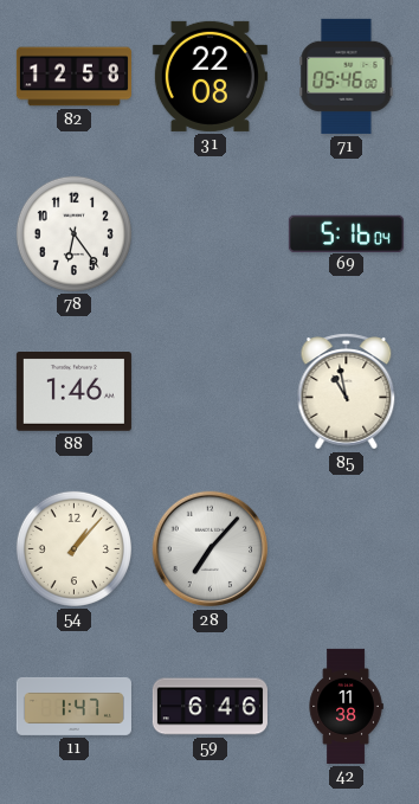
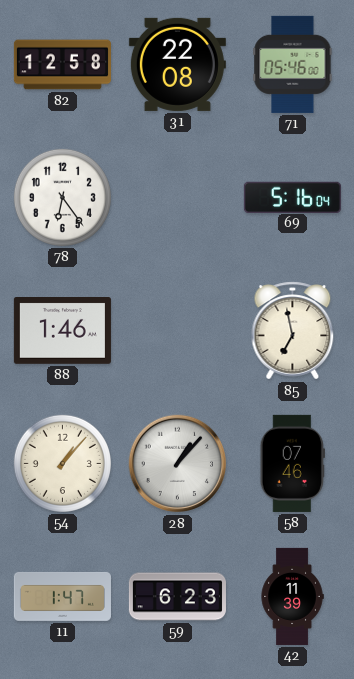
85: 10:58 -> 6:58 (293, 331)
28: 7:07 -> 1:07 (178, 464)
58: none -> 07:46 (292, 463)
59: 6:46 -> 6:23 (177, 597)
42: 11:38 -> 11:39 (292, 596)
